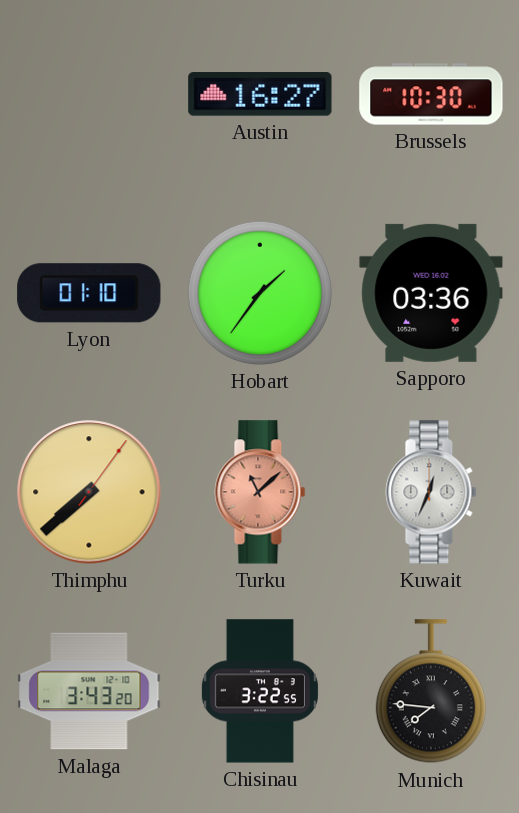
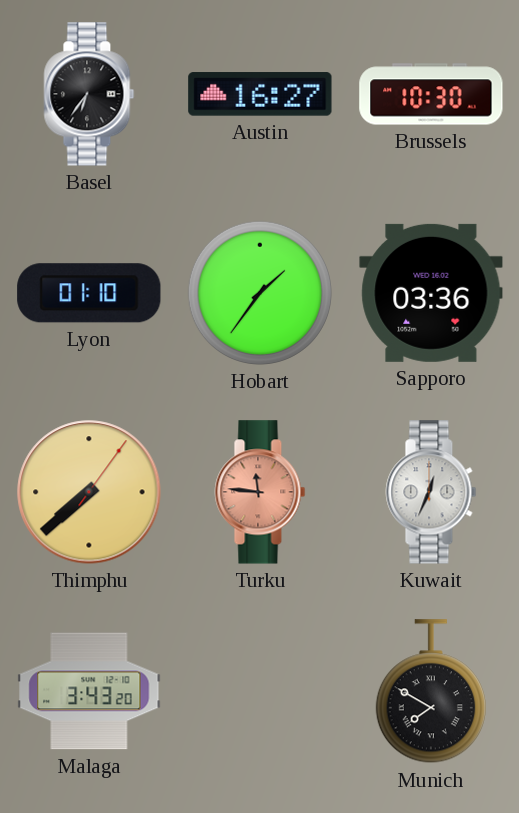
Basel: none -> 6:36 (89, 94)
Turku: 11:08 -> 11:46 (260, 492)
Chisinau: 3:22 -> none (260, 691)
Munich: 7:46 -> 7:50 (431, 692)
